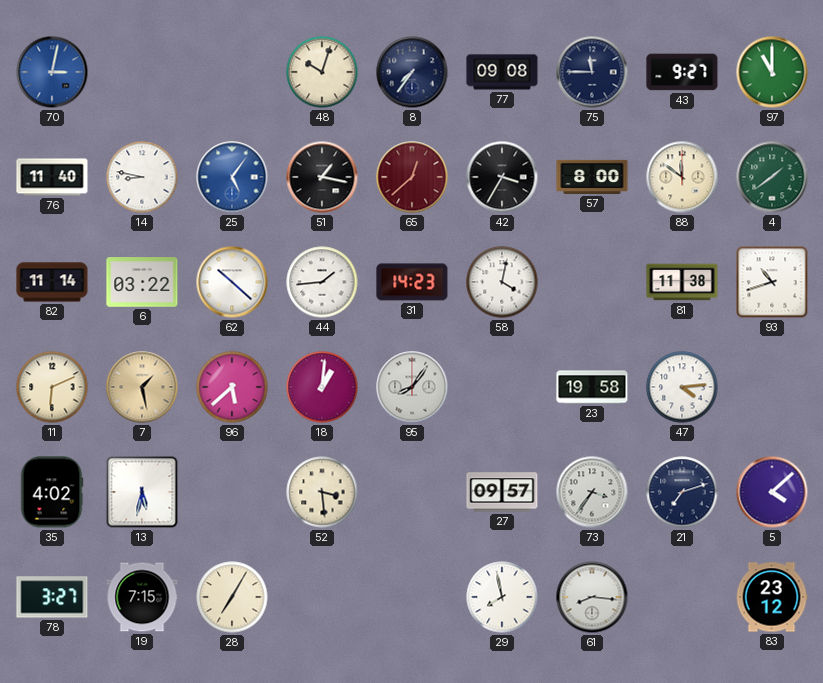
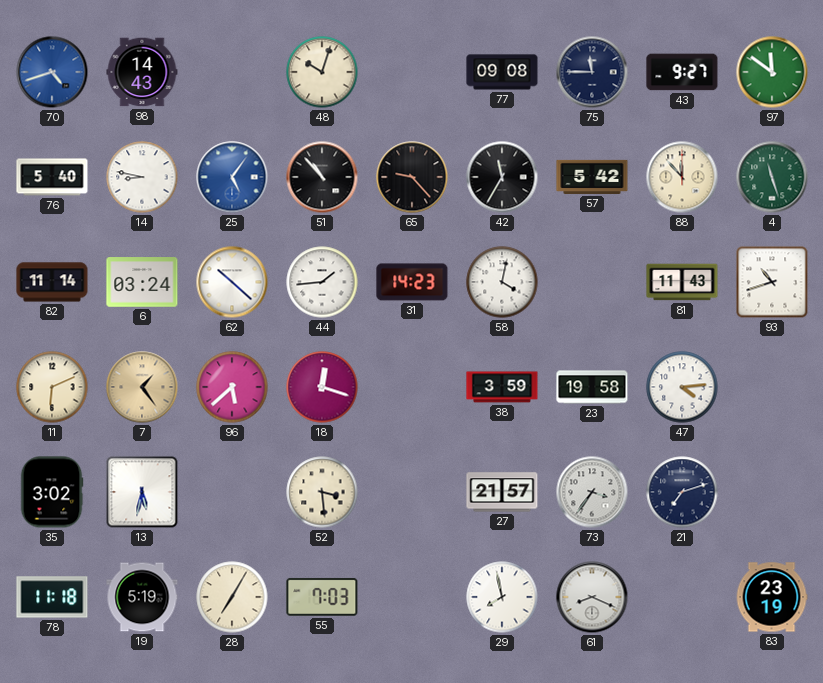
70: 3:02 -> 4:42 (52, 72)
98: none -> 14:43 (142, 72)
8: 7:36 -> none (412, 72)
97: 11:00 -> 11:51 (772, 72)
76: 11:40 -> 5:40 (52, 177)
51: 1:17 -> 10:53 (322, 177)
65: 12:38 -> 9:23 (412, 177)
65 dial: burgundy -> black (412, 177)
42: 3:35 -> 11:35 (502, 177)
57: 8:00 -> 5:42 (592, 177)
88: 11:51 -> 11:53 (682, 177)
4: 1:39 -> 11:27 (772, 177)
6: 03:22 -> 03:24 (142, 282)
81: 11:38 -> 11:43 (682, 282)
7: 1:28 -> 1:24 (142, 387)
18: 1:01 -> 12:18 (322, 387)
95: 8:06 -> none (412, 387)
38: none -> 3:59 (502, 387)
35: 4:02 -> 3:02 (52, 492)
27: 09:57 -> 21:57 (502, 492)
5: 4:08 -> none (772, 492)
78: 3:27 -> 11:18 (52, 597)
19: 7:15 -> 5:19 (142, 597)
55: none -> 7:03 (322, 597)
61: 8:16 -> 8:19 (592, 597)
83: 23:12 -> 23:19 (772, 597)
